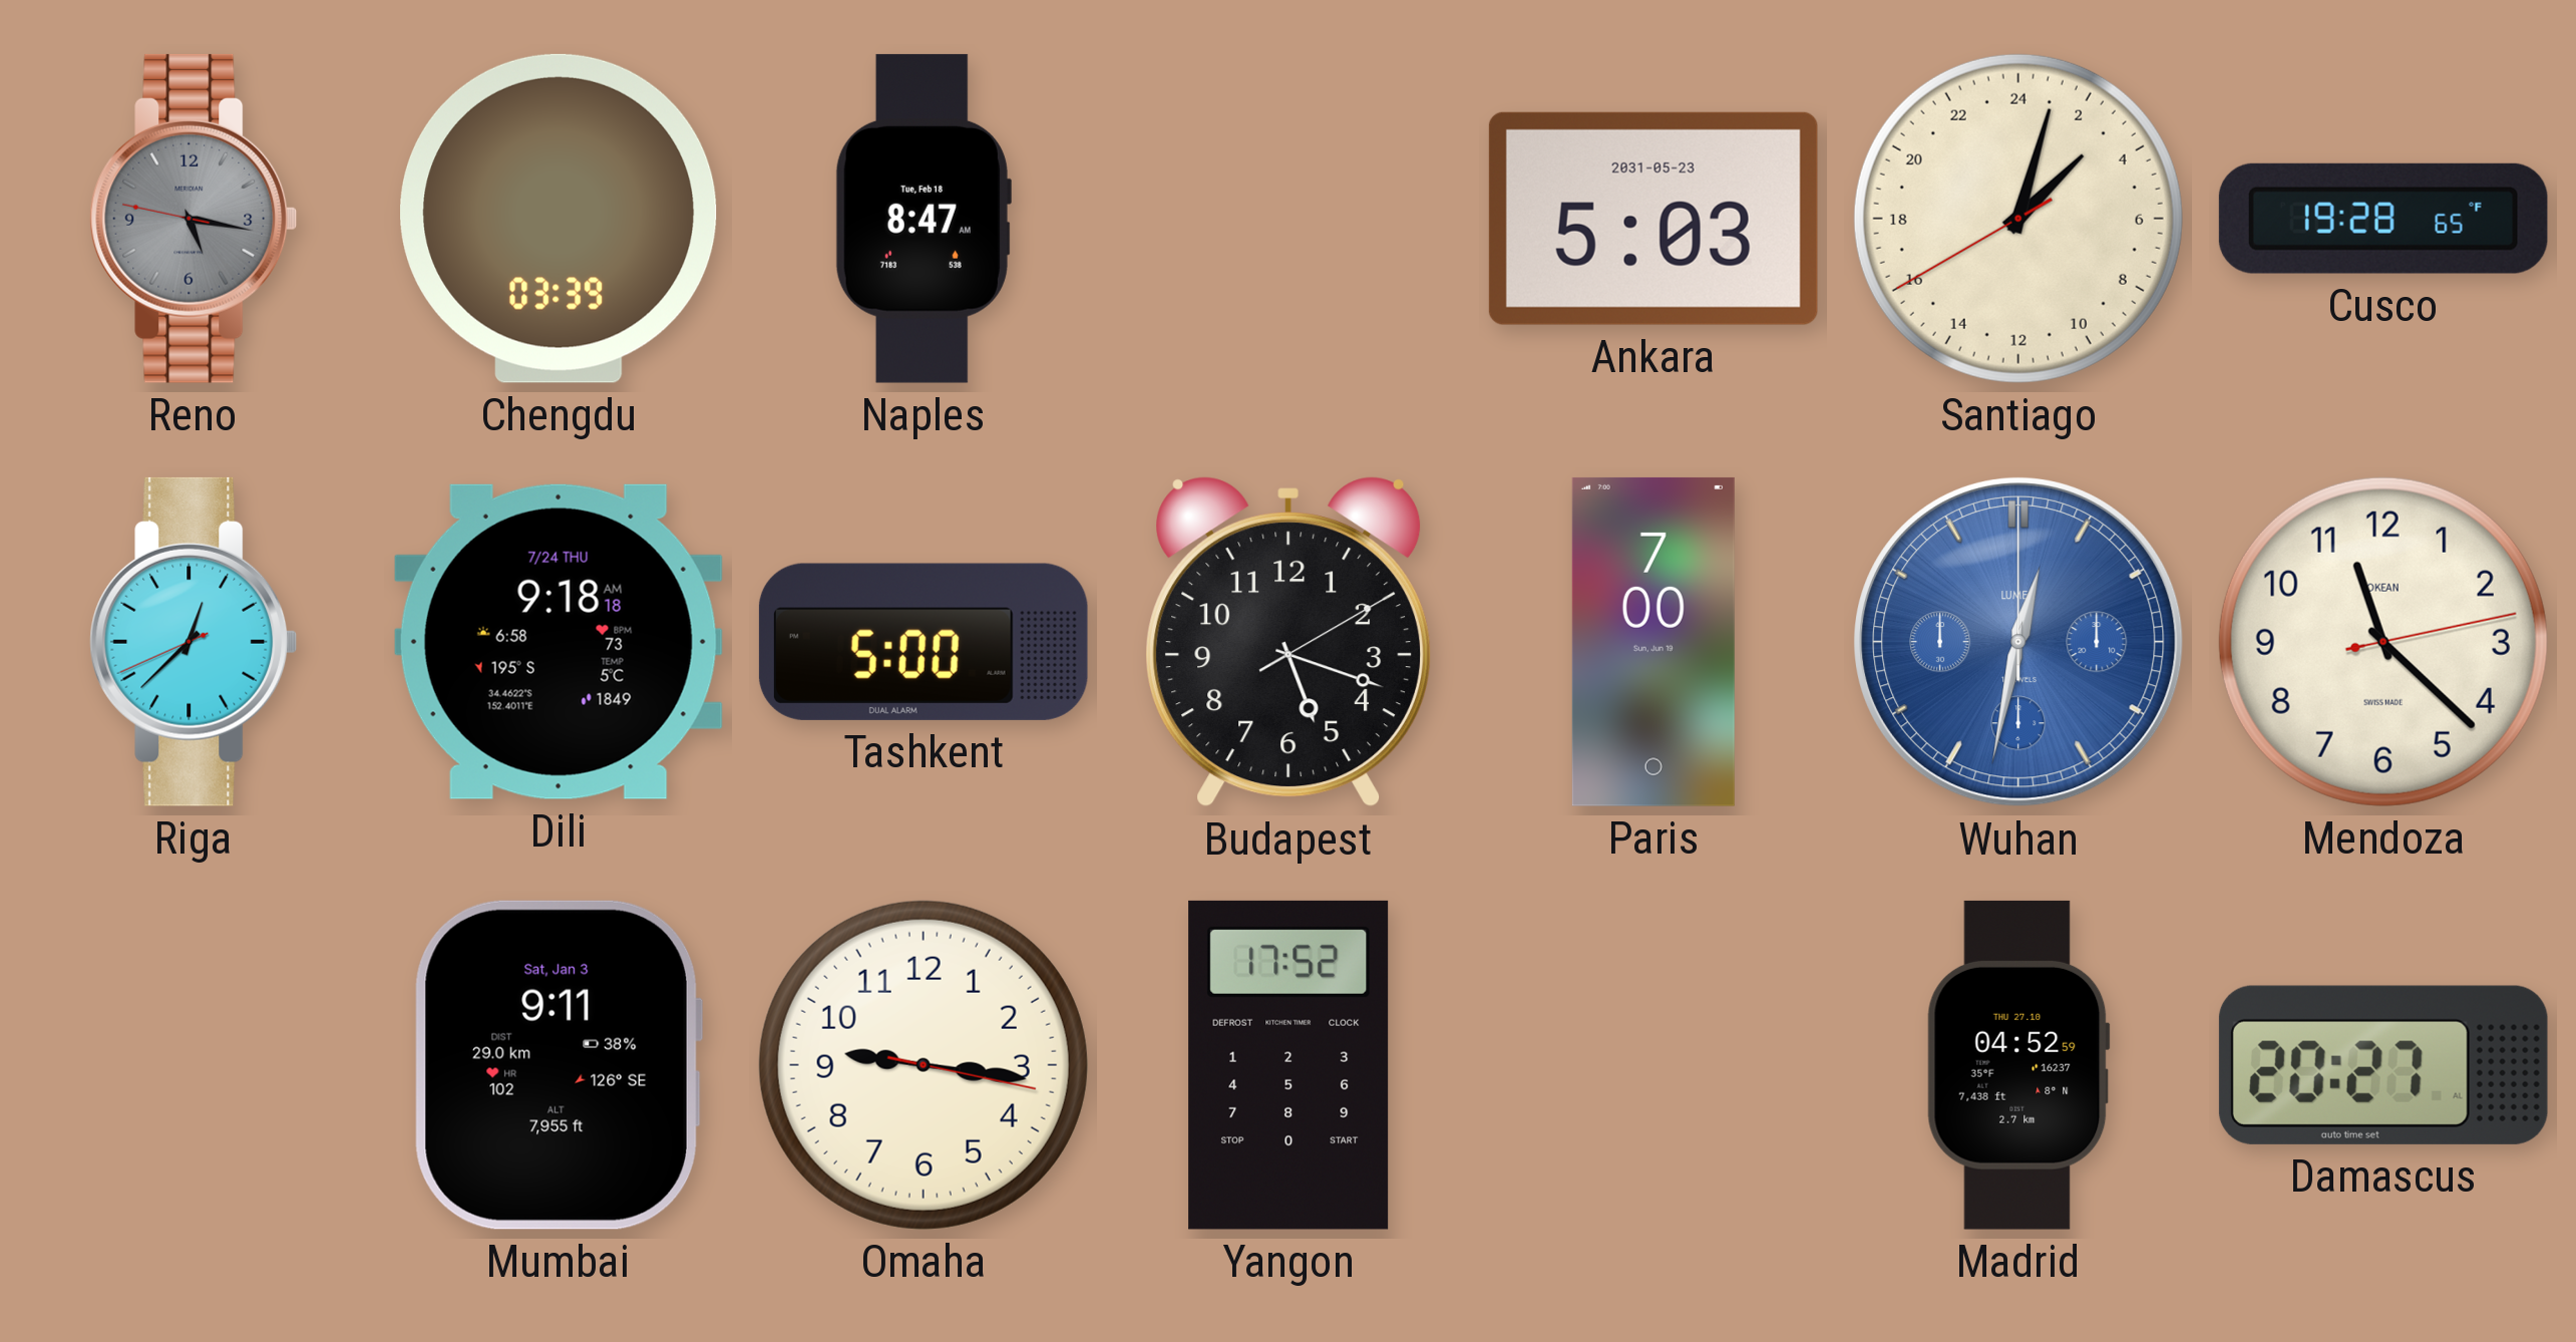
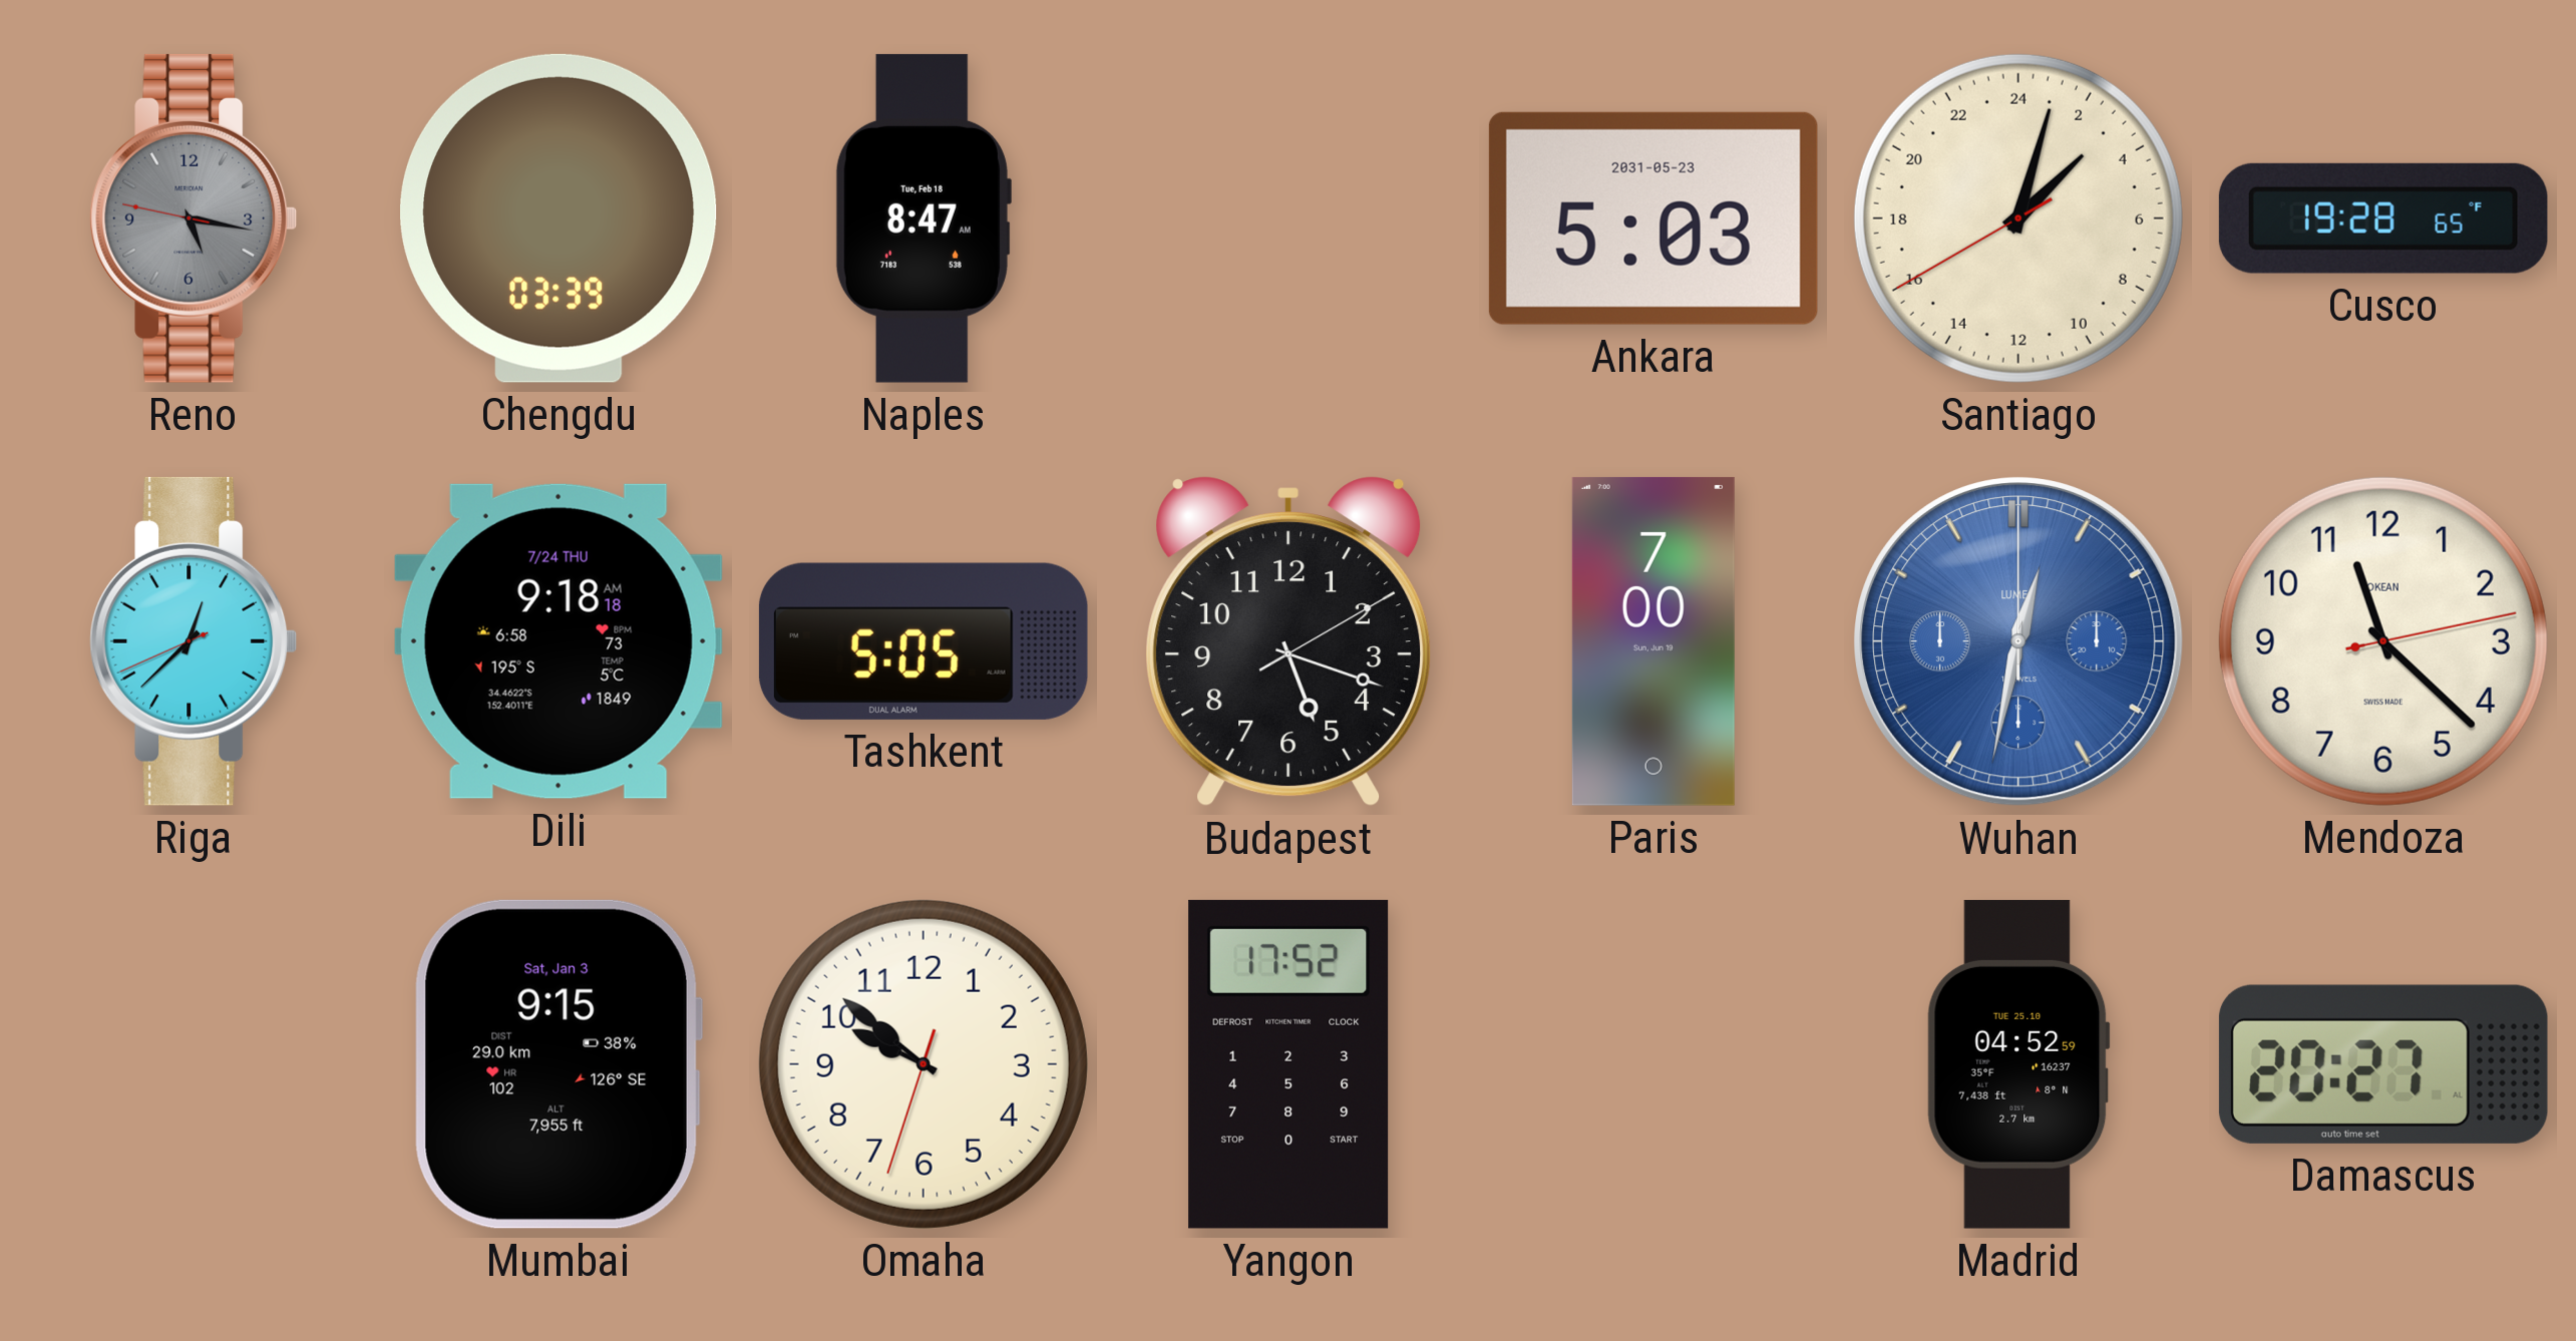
Tashkent: 5:00 -> 5:05 (924, 641)
Mumbai: 9:11 -> 9:15 (559, 1064)
Omaha: 9:16 -> 9:51 (924, 1064)
Madrid date: THU 27.10 -> TUE 25.10 (2018, 1064)
